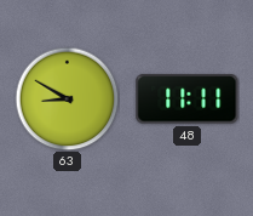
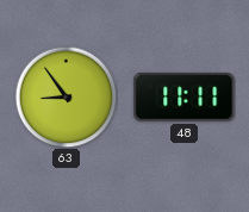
63: 8:50 -> 8:54 (66, 96)
